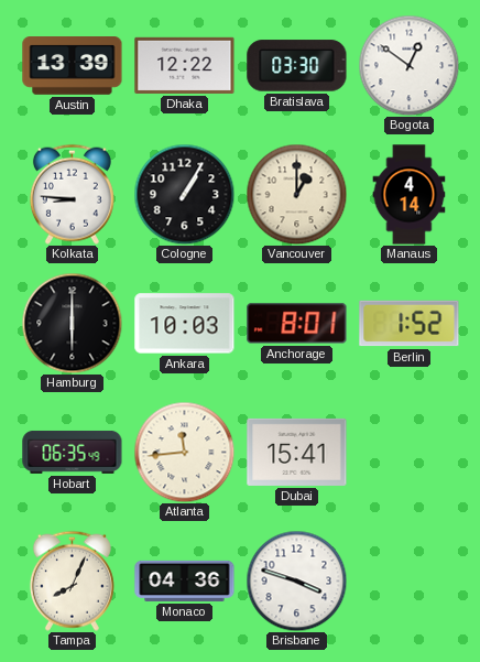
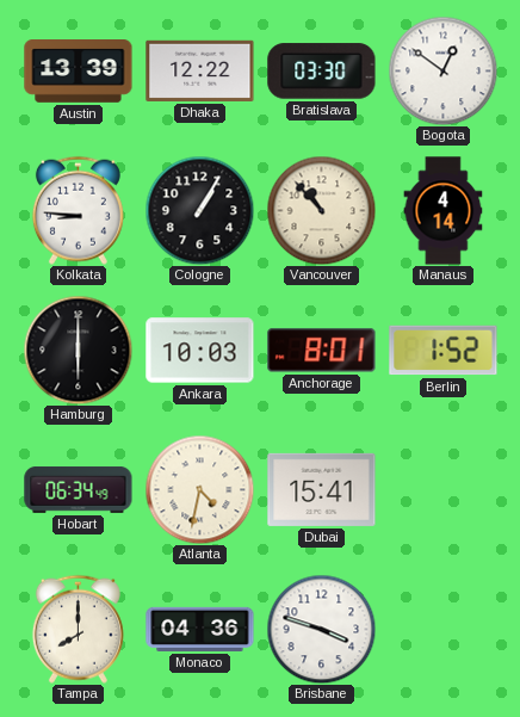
Vancouver: 1:00 -> 10:53 (321, 210)
Hobart: 06:35 -> 06:34 (79, 489)
Atlanta: 11:44 -> 4:32 (199, 489)
Tampa: 8:04 -> 8:00 (78, 629)
